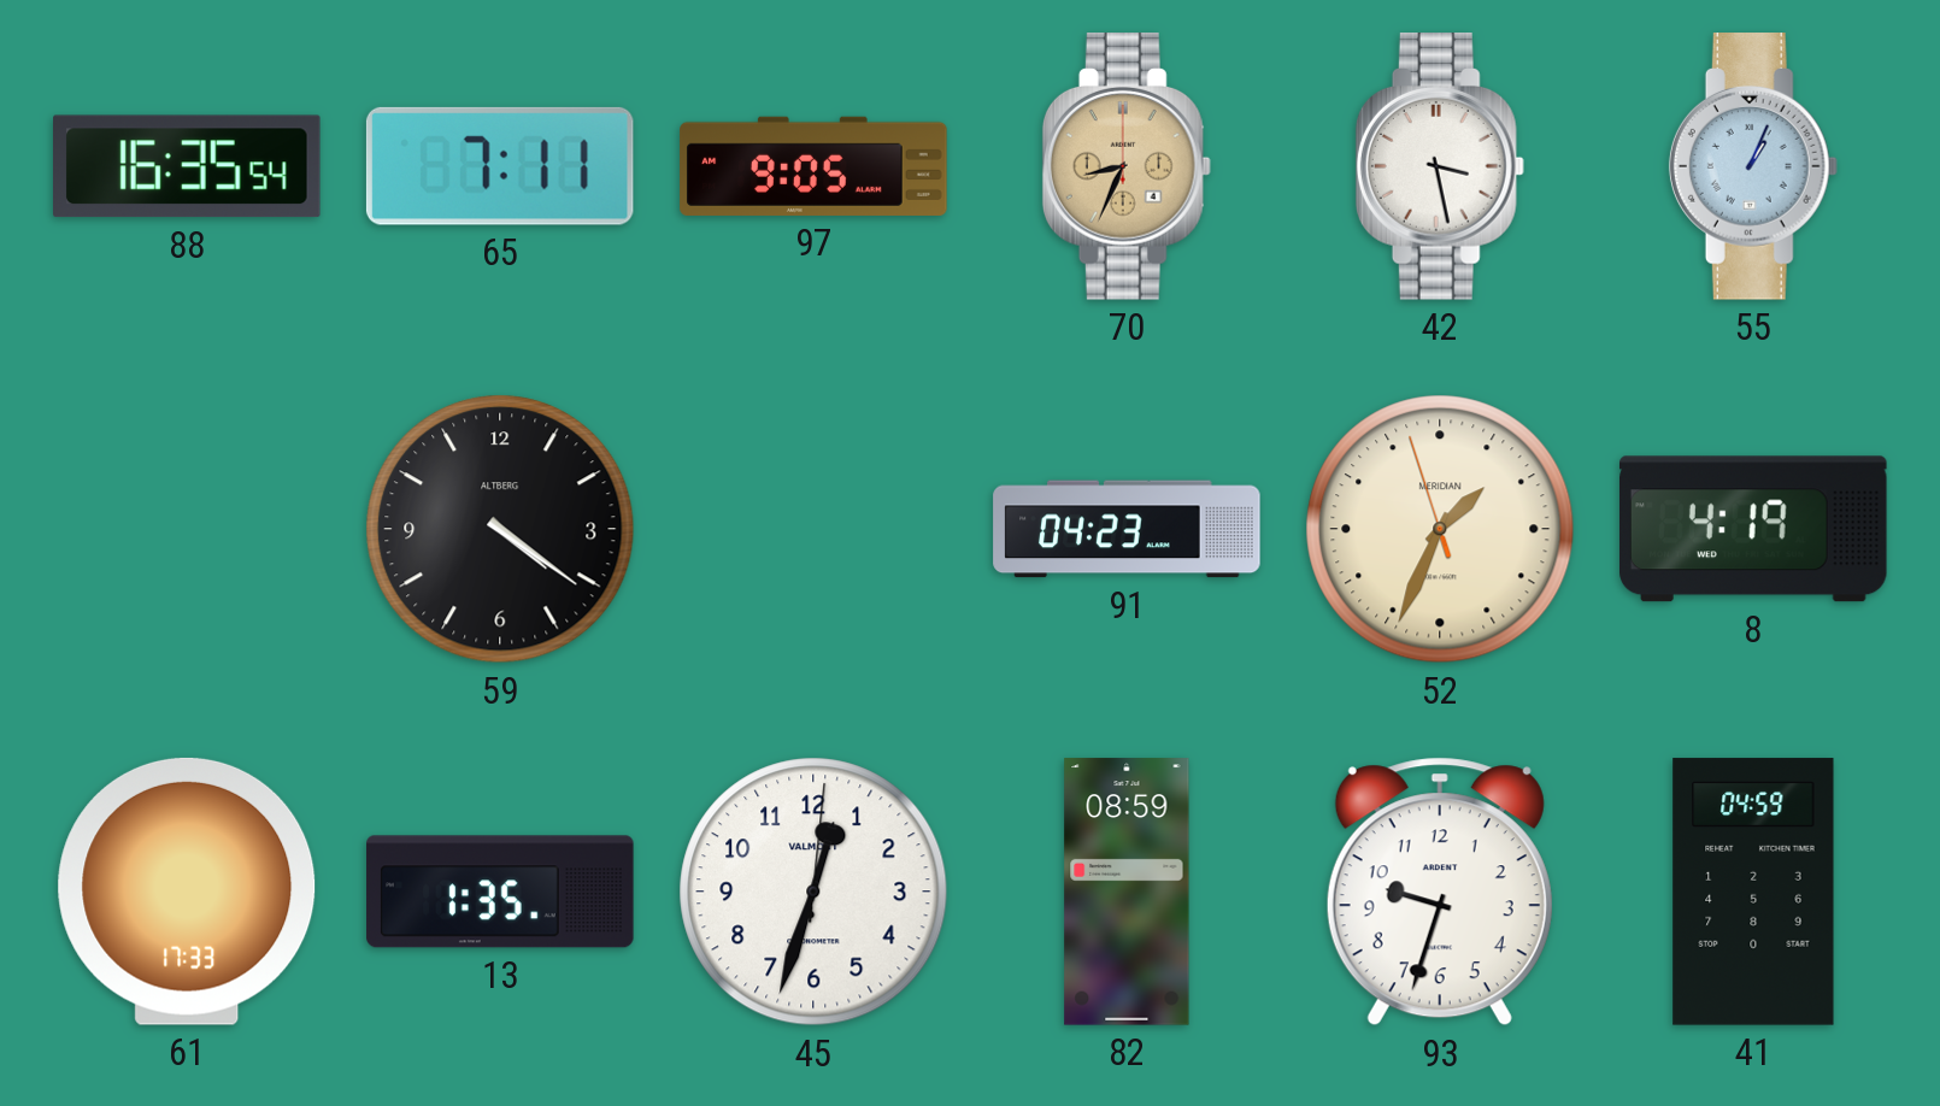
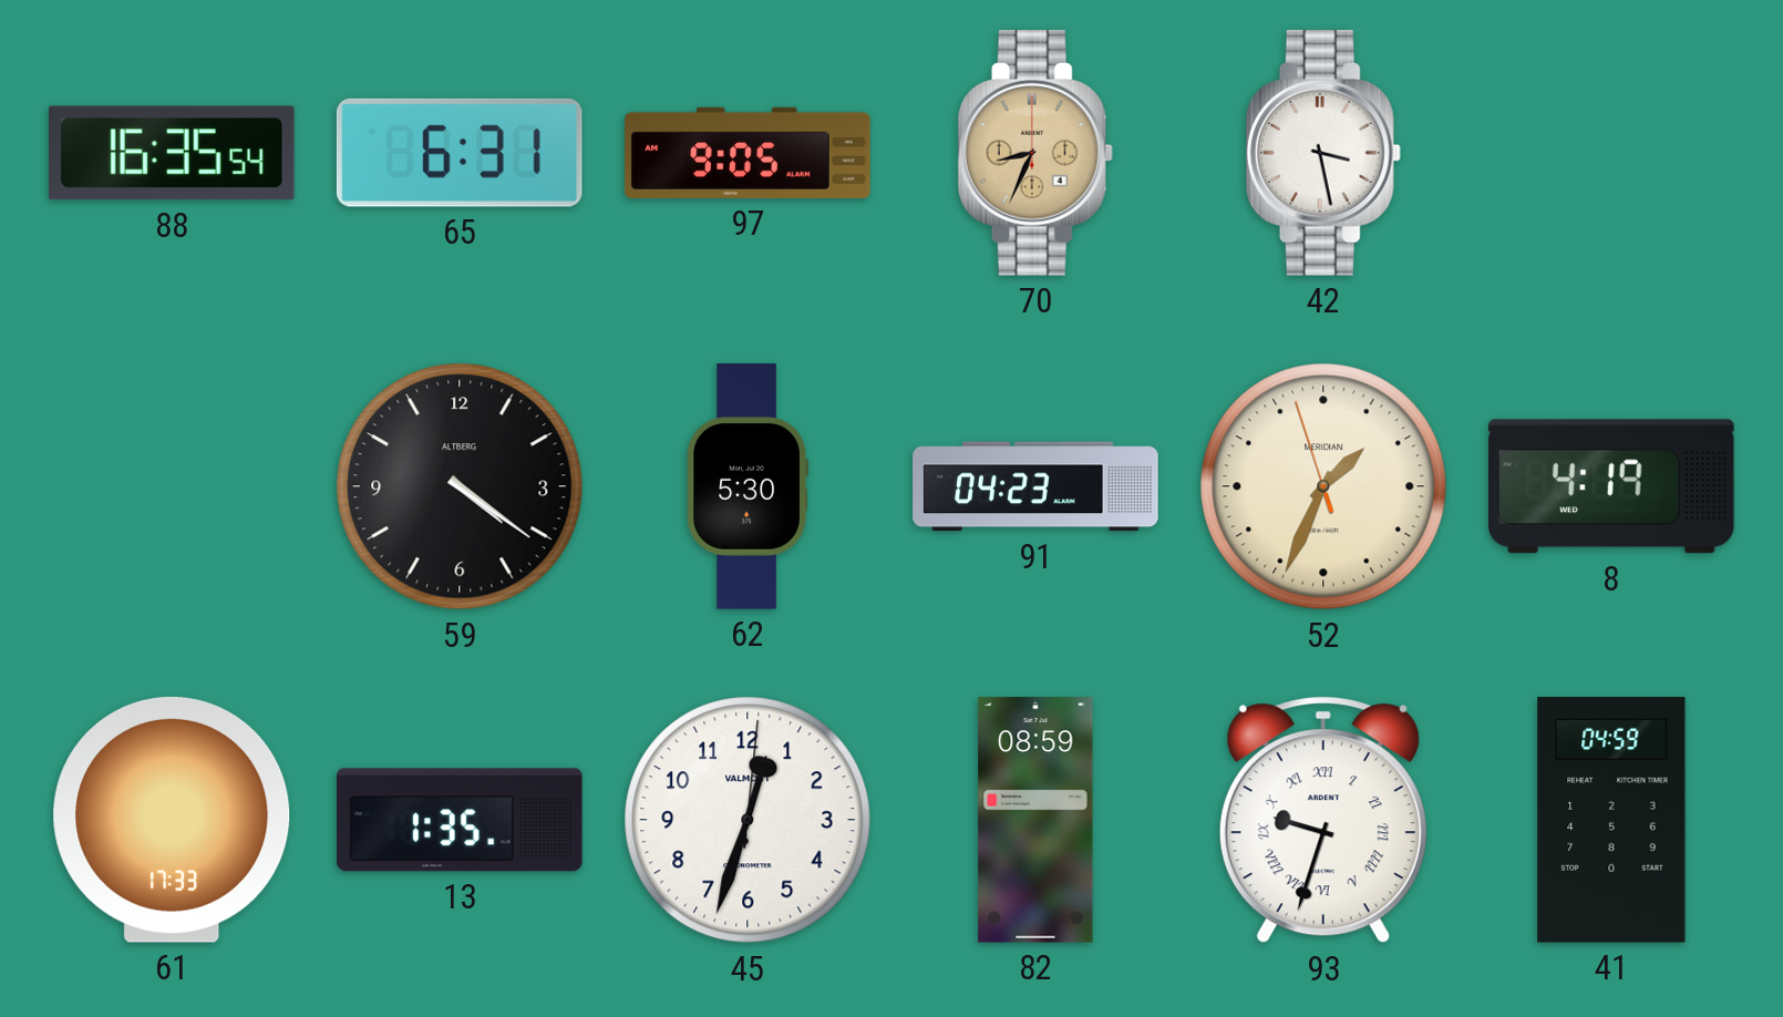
65: 7:11 -> 6:31 (460, 153)
55: 1:04 -> none (1753, 166)
62: none -> 5:30 (748, 486)
93 numerals: Arabic -> Roman (1323, 820)
